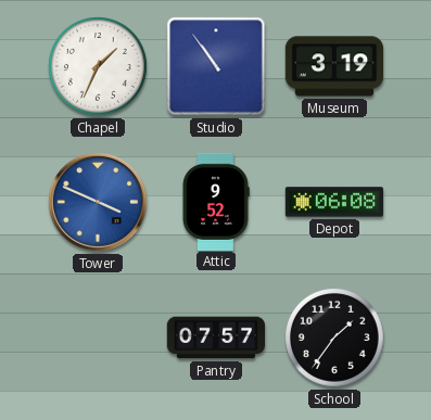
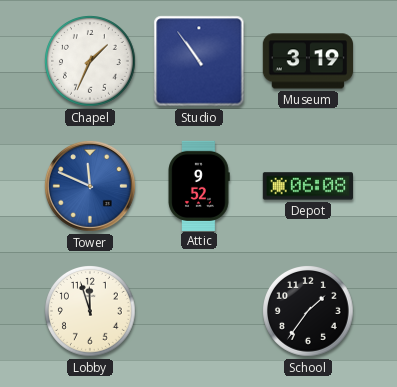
Tower: 3:49 -> 11:49 (90, 186)
Lobby: none -> 11:57 (91, 312)
Pantry: 07:57 -> none (215, 338)
